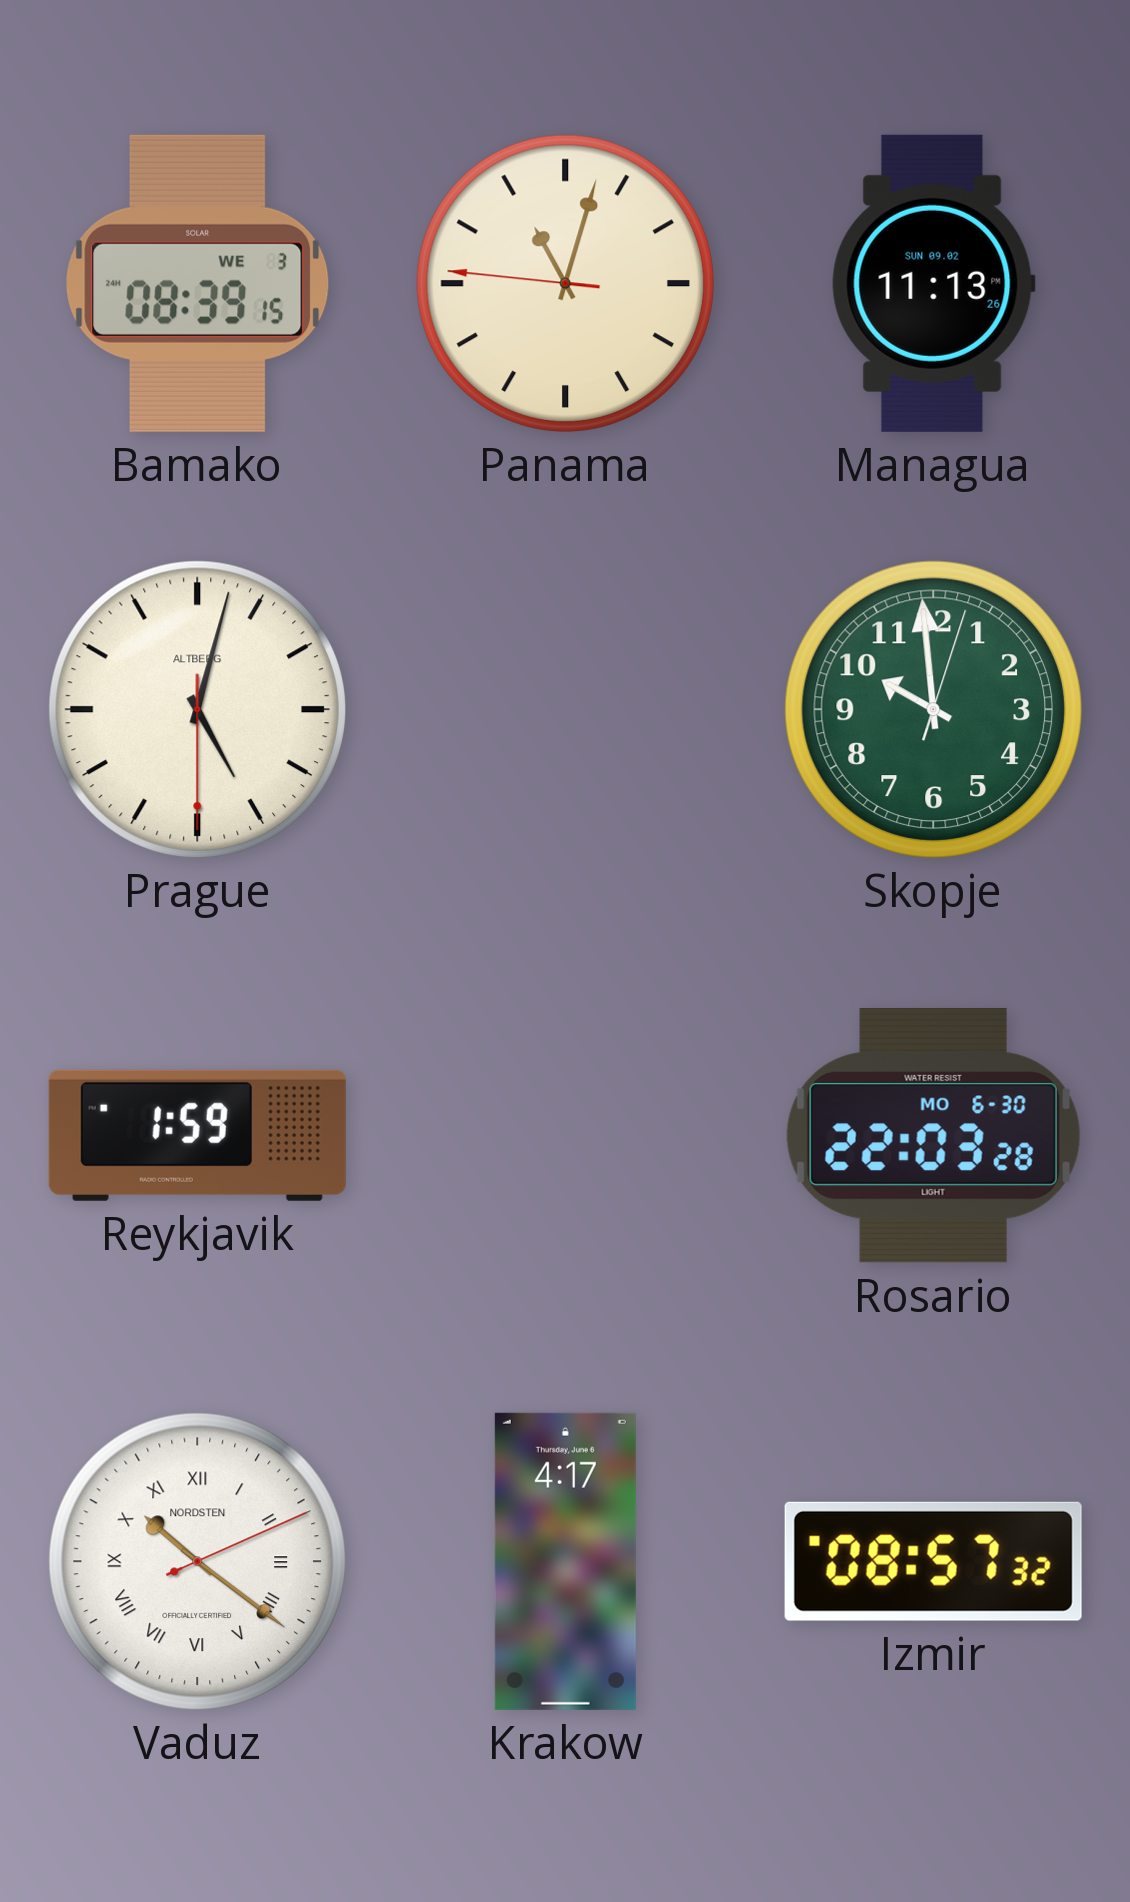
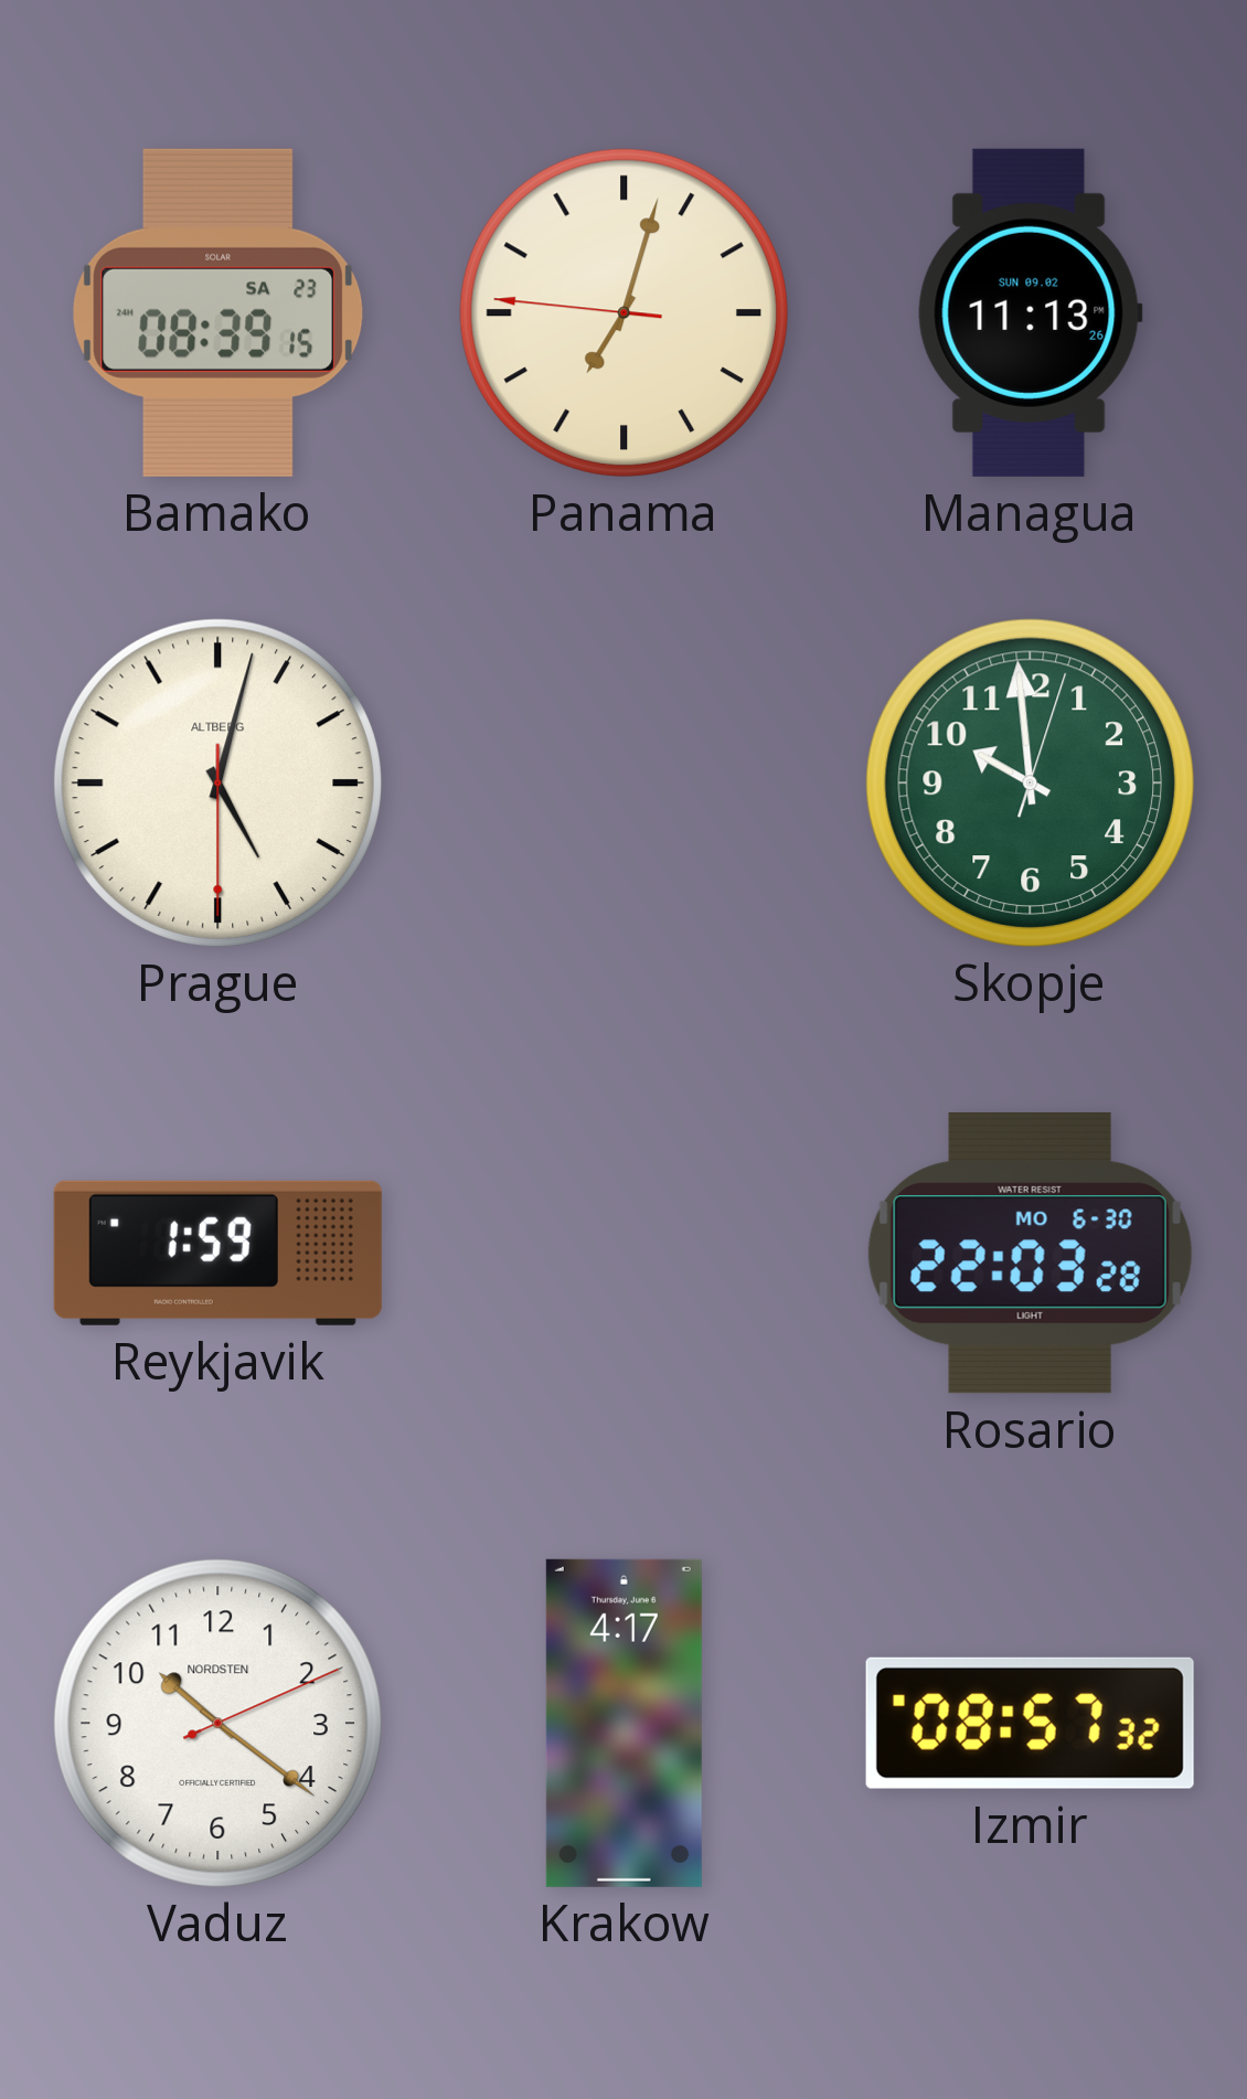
Bamako date: WE 3 -> SA 23 (219, 312)
Panama: 11:02 -> 7:02 (623, 312)
Vaduz numerals: Roman -> Arabic (217, 1723)
